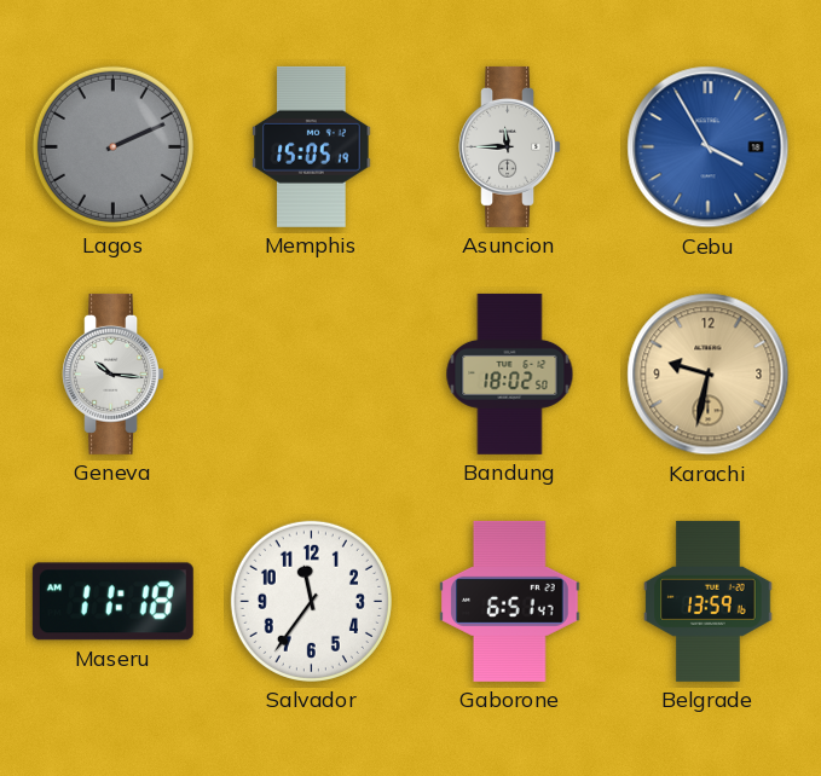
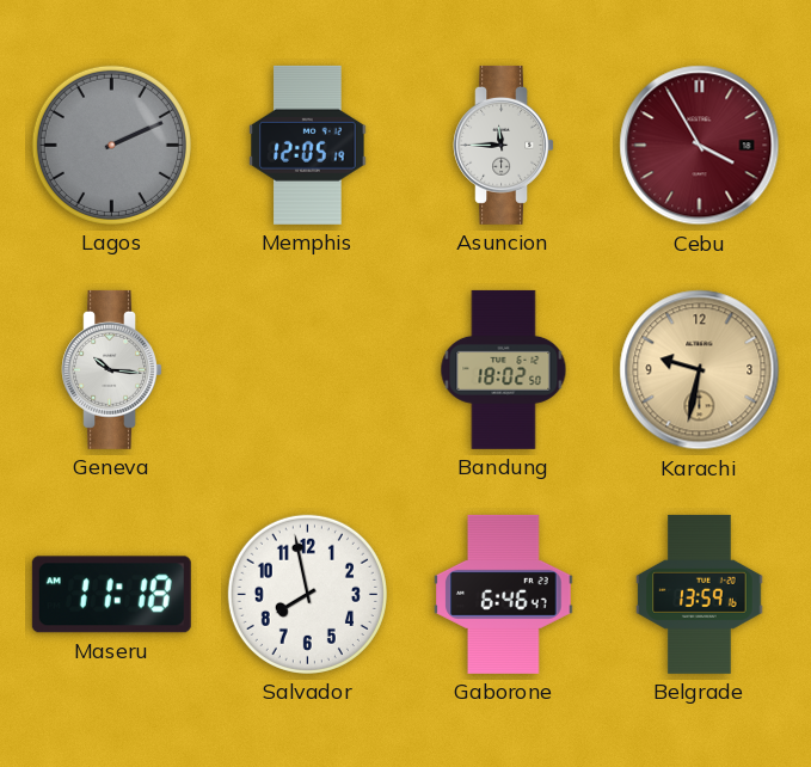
Memphis: 15:05 -> 12:05 (308, 145)
Cebu dial: blue -> burgundy (700, 146)
Salvador: 11:36 -> 7:58 (307, 594)
Gaborone: 6:51 -> 6:46 (504, 594)
